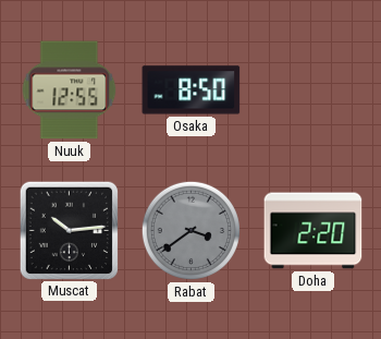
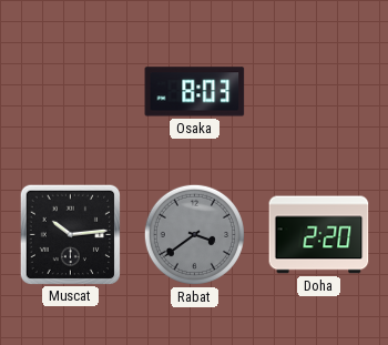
Nuuk: 12:55 -> none (70, 90)
Osaka: 8:50 -> 8:03 (195, 92)
